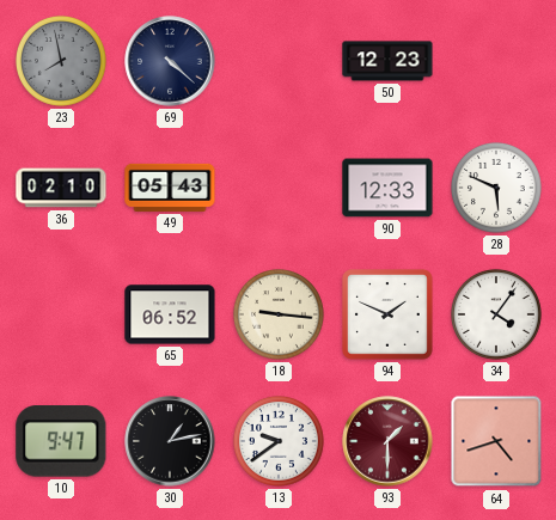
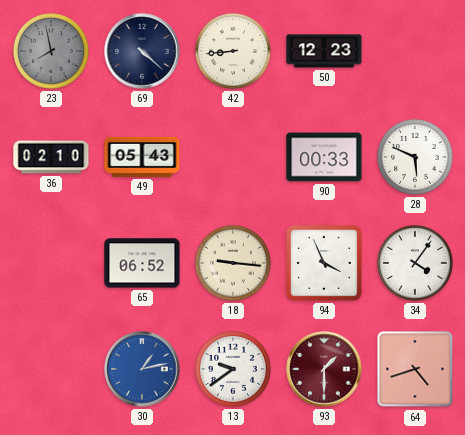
42: none -> 8:44 (233, 51)
90: 12:33 -> 00:33 (324, 157)
94: 1:49 -> 3:56 (325, 264)
10: 9:47 -> none (61, 441)
30 dial: black -> blue (142, 369)
